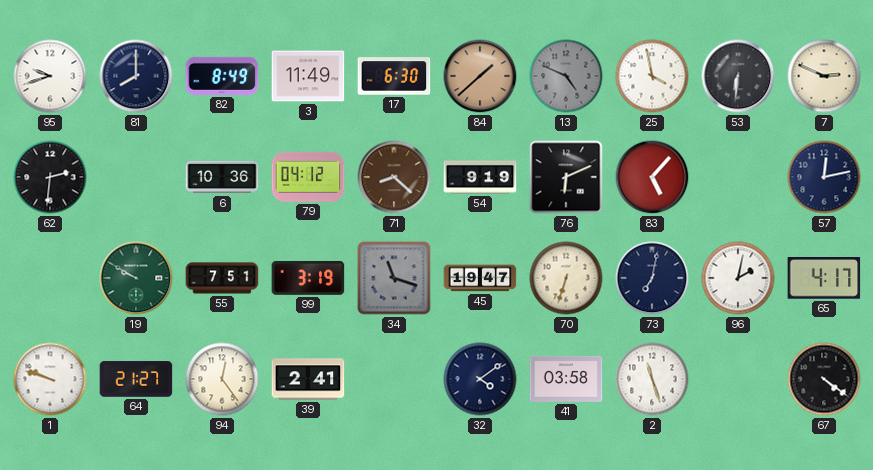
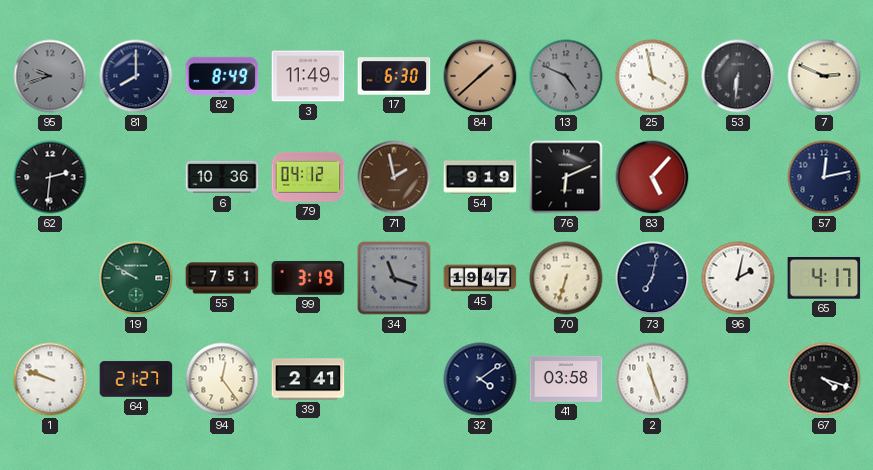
95 dial: white -> grey (50, 76)
71: 8:22 -> 1:58 (394, 177)
67: 4:21 -> 4:18 (824, 379)
